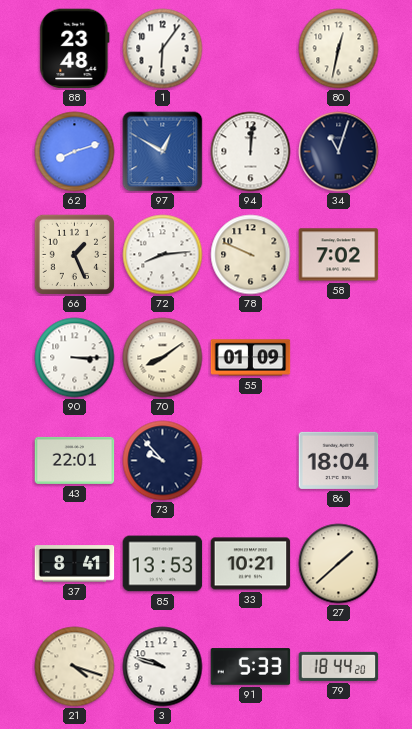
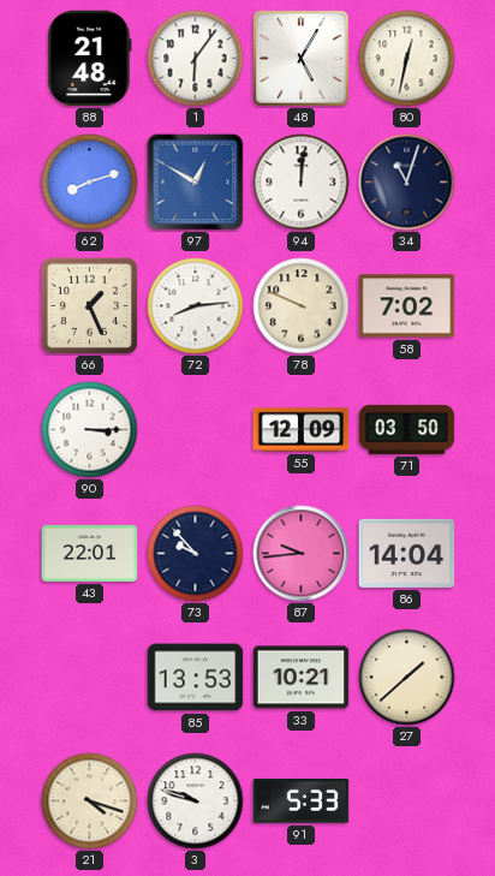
88: 23:48 -> 21:48 (90, 59)
48: none -> 5:05 (302, 59)
70: 8:09 -> none (163, 358)
55: 01:09 -> 12:09 (302, 430)
71: none -> 03:50 (407, 429)
87: none -> 9:44 (302, 554)
86: 18:04 -> 14:04 (407, 553)
37: 8:41 -> none (75, 564)
79: 18:44 -> none (339, 666)
